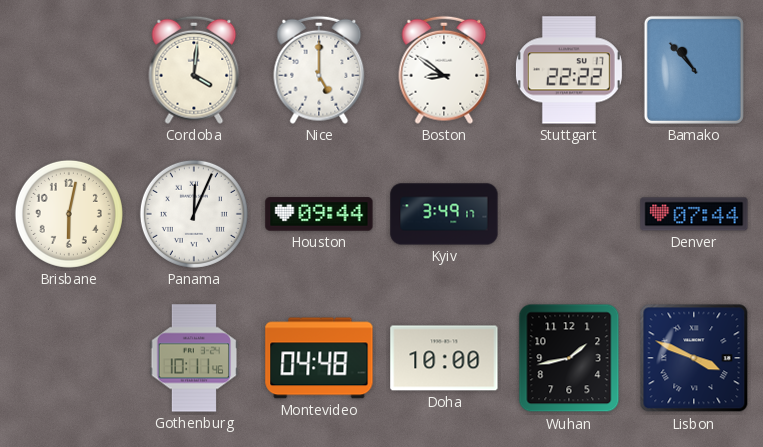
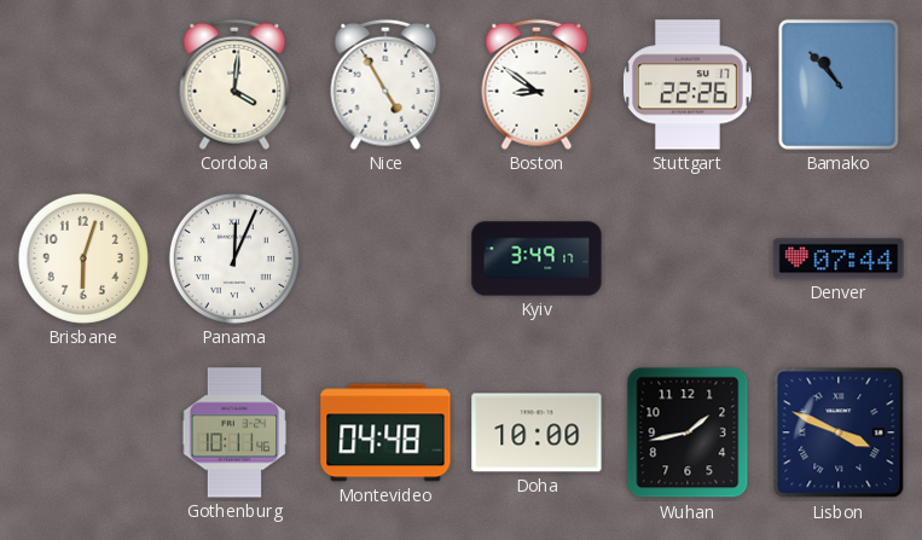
Nice: 5:00 -> 4:55 (385, 85)
Stuttgart: 22:22 -> 22:26 (688, 85)
Brisbane: 6:02 -> 6:03 (83, 259)
Houston: 09:44 -> none (319, 214)
